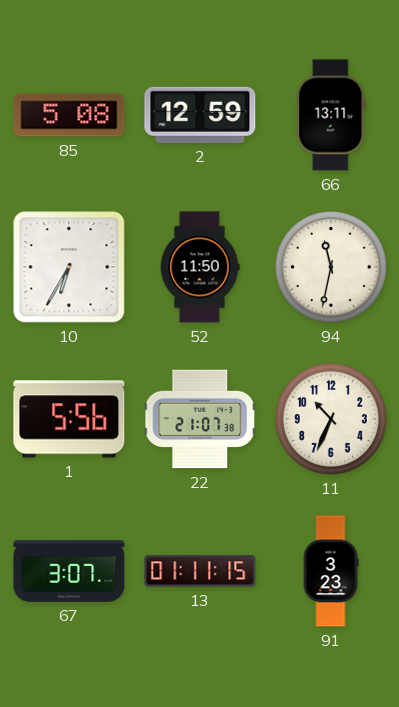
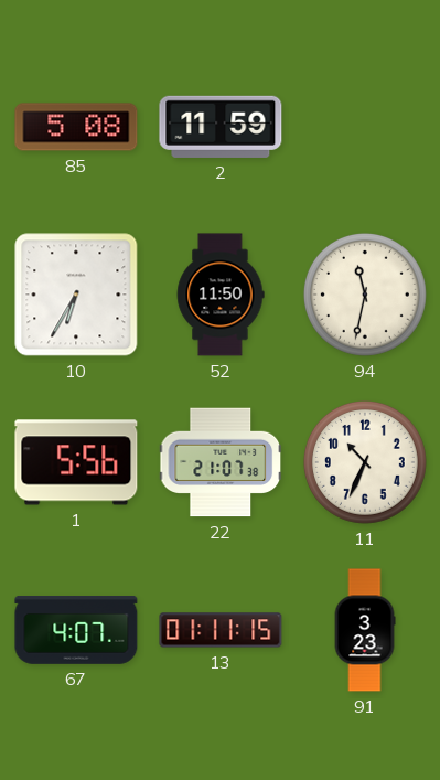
2: 12:59 -> 11:59 (221, 127)
66: 13:11 -> none (331, 115)
67: 3:07 -> 4:07 (76, 631)
